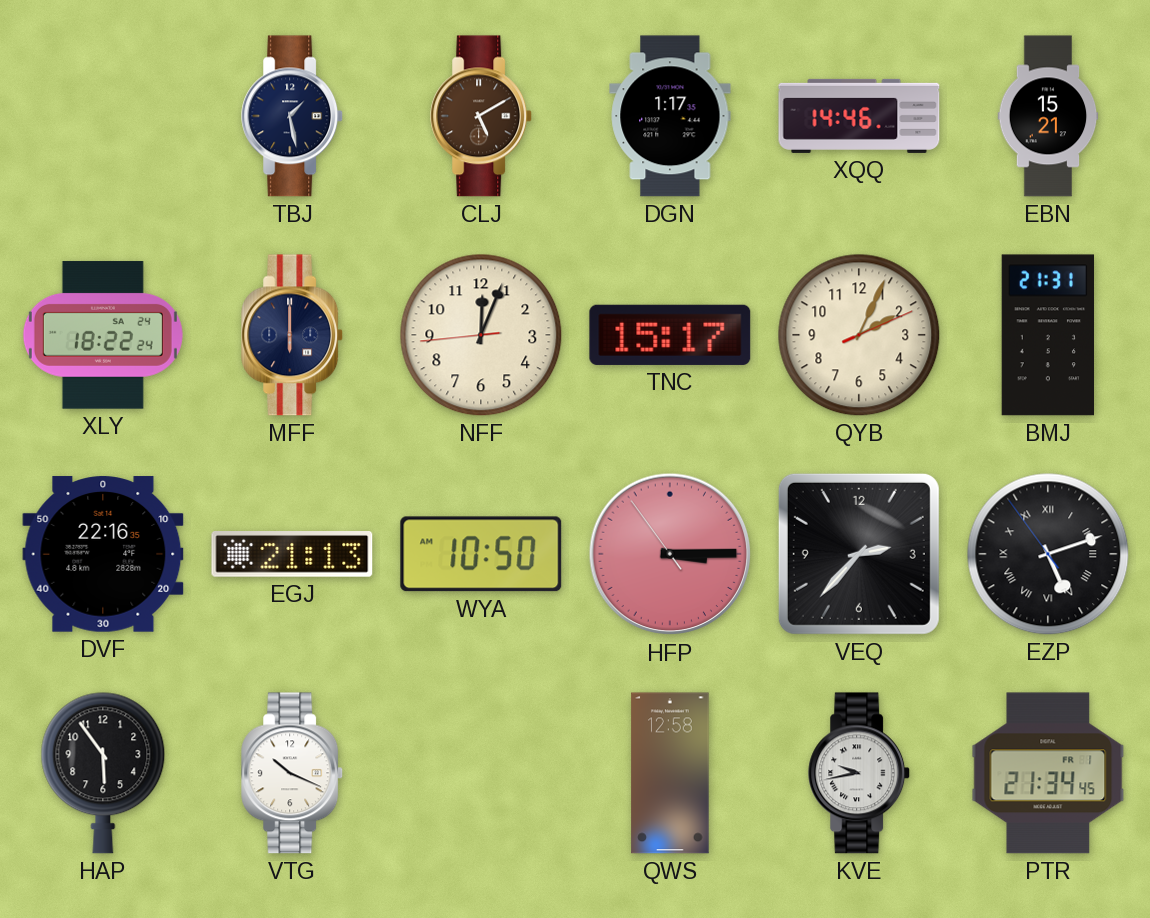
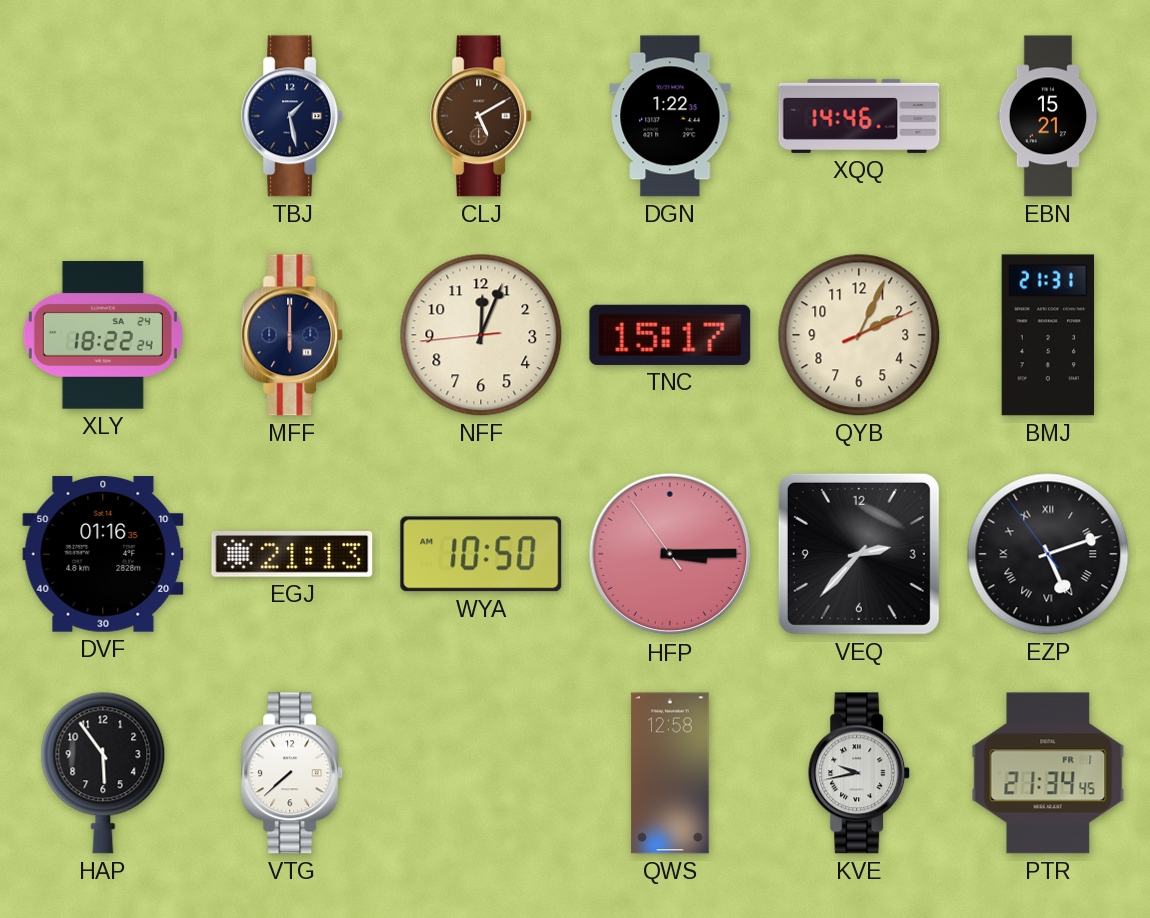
DGN: 1:17 -> 1:22 (670, 116)
DVF: 22:16 -> 01:16 (103, 554)
VTG: 10:19 -> 7:38 (293, 773)
